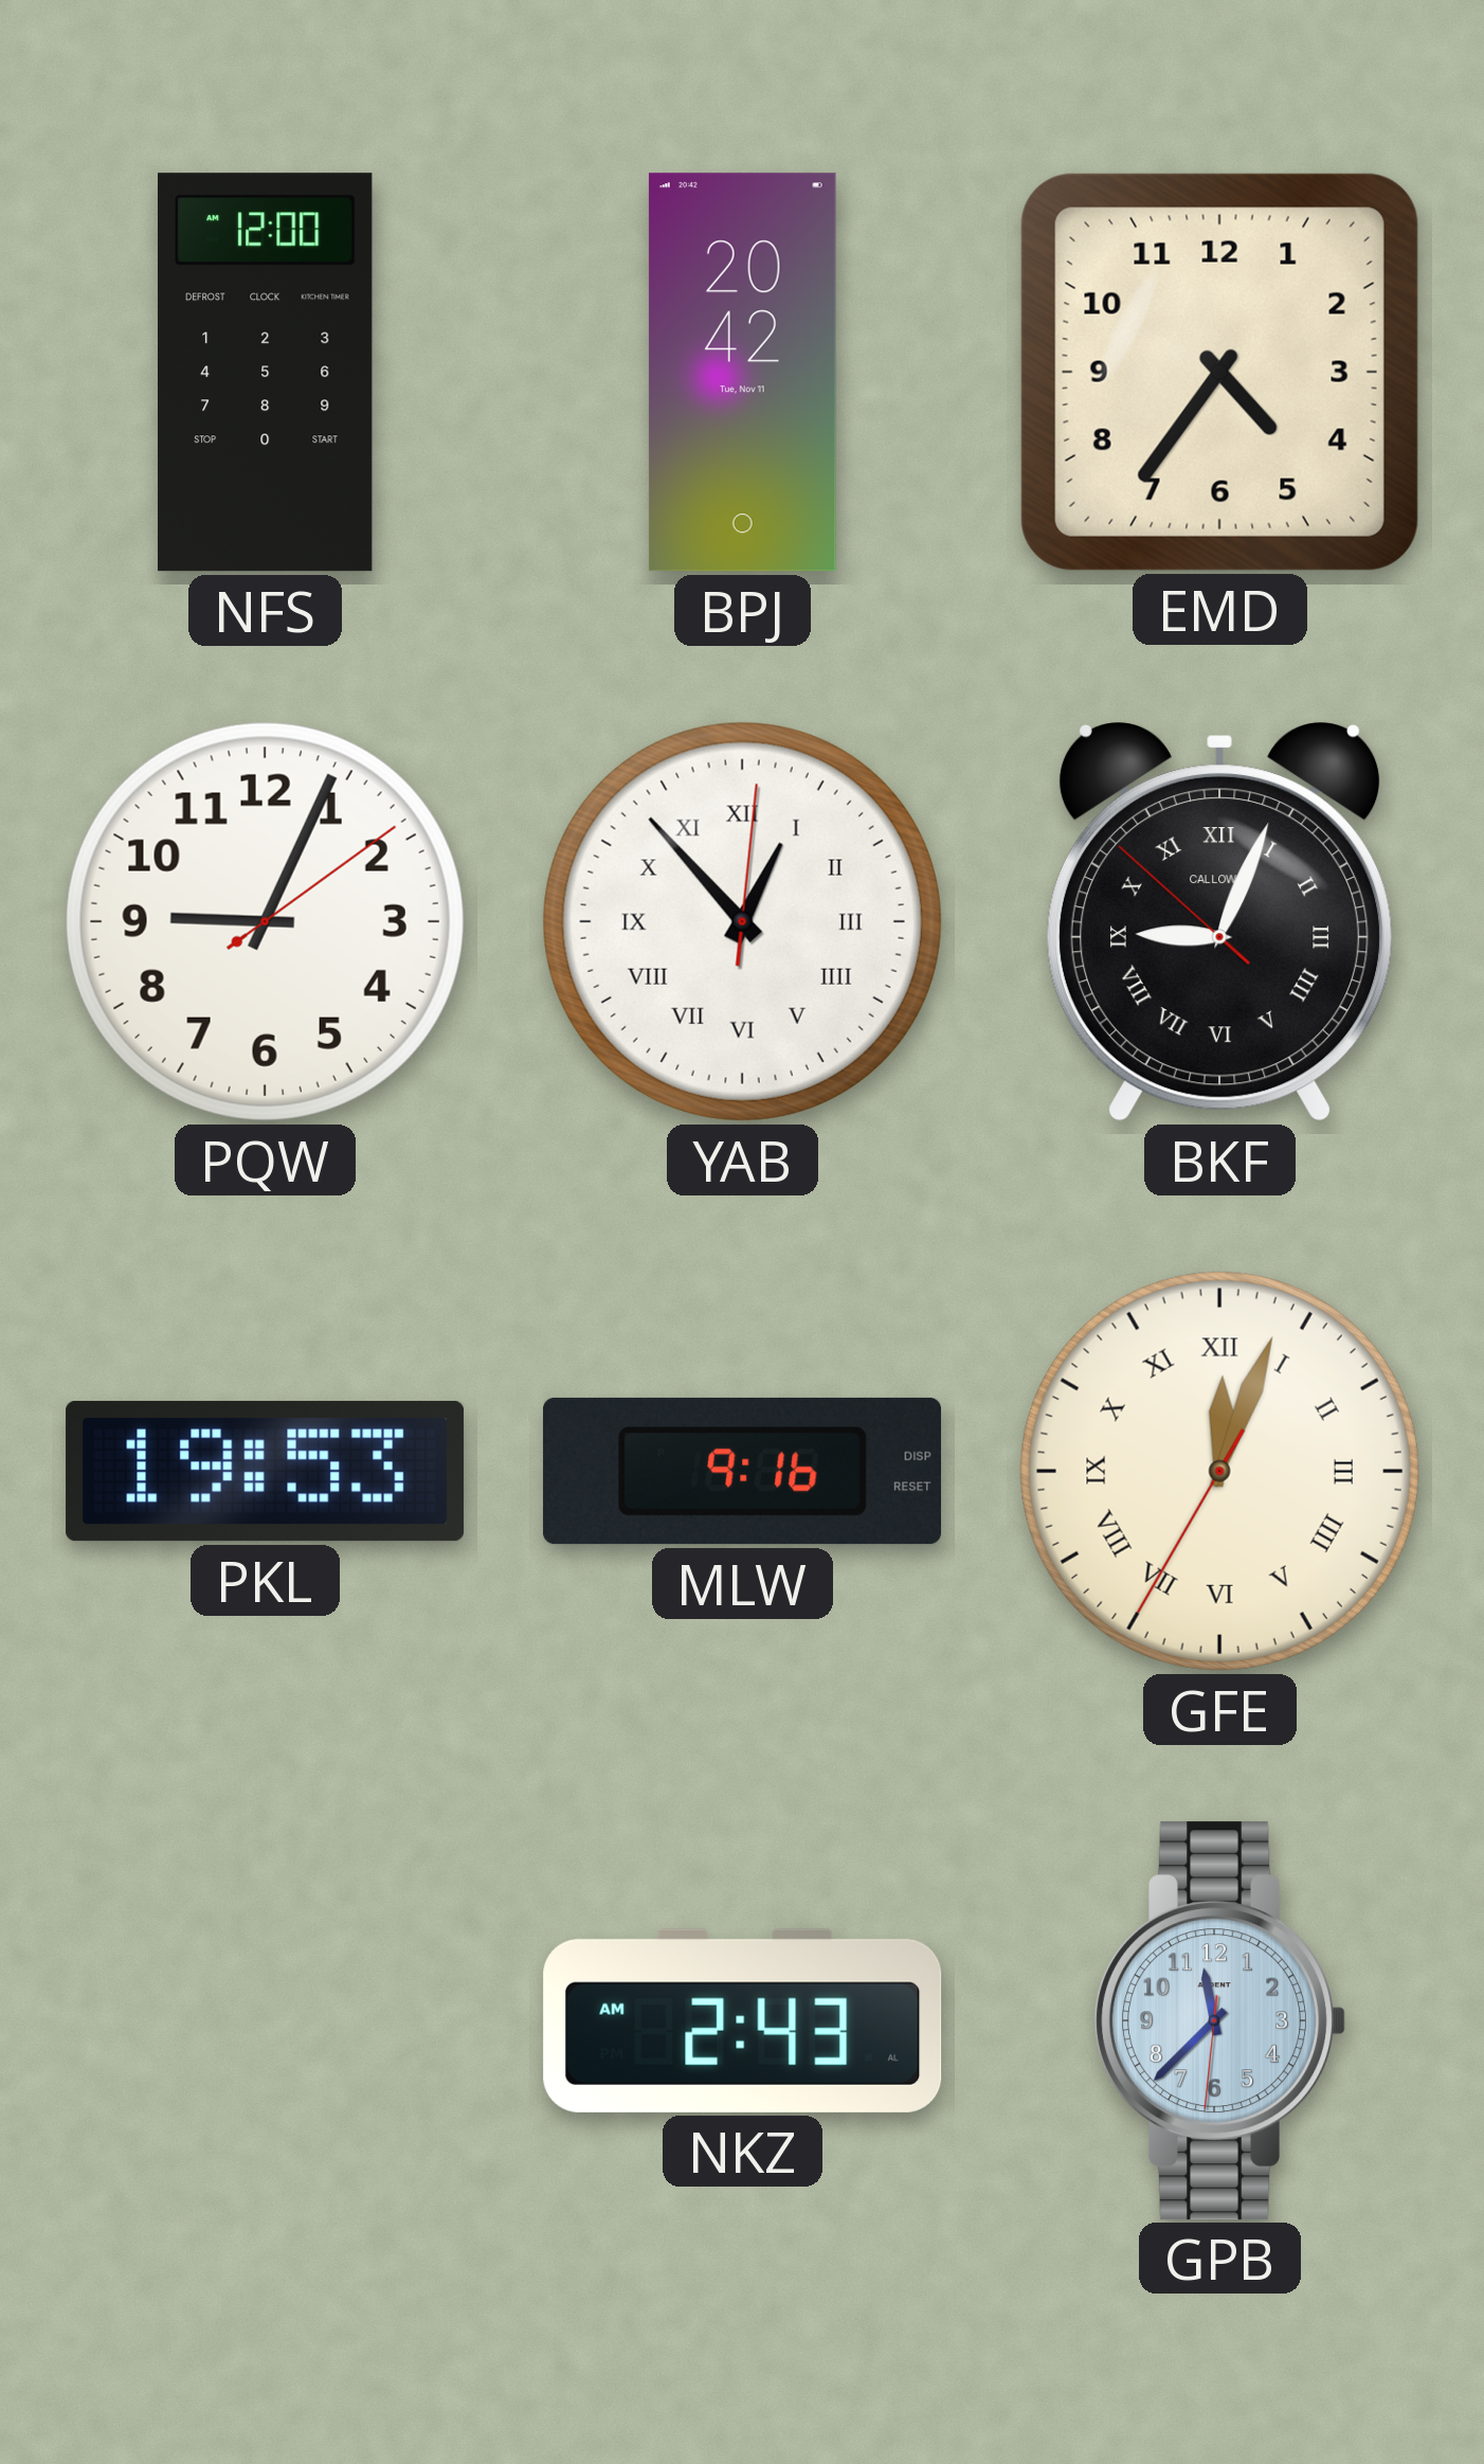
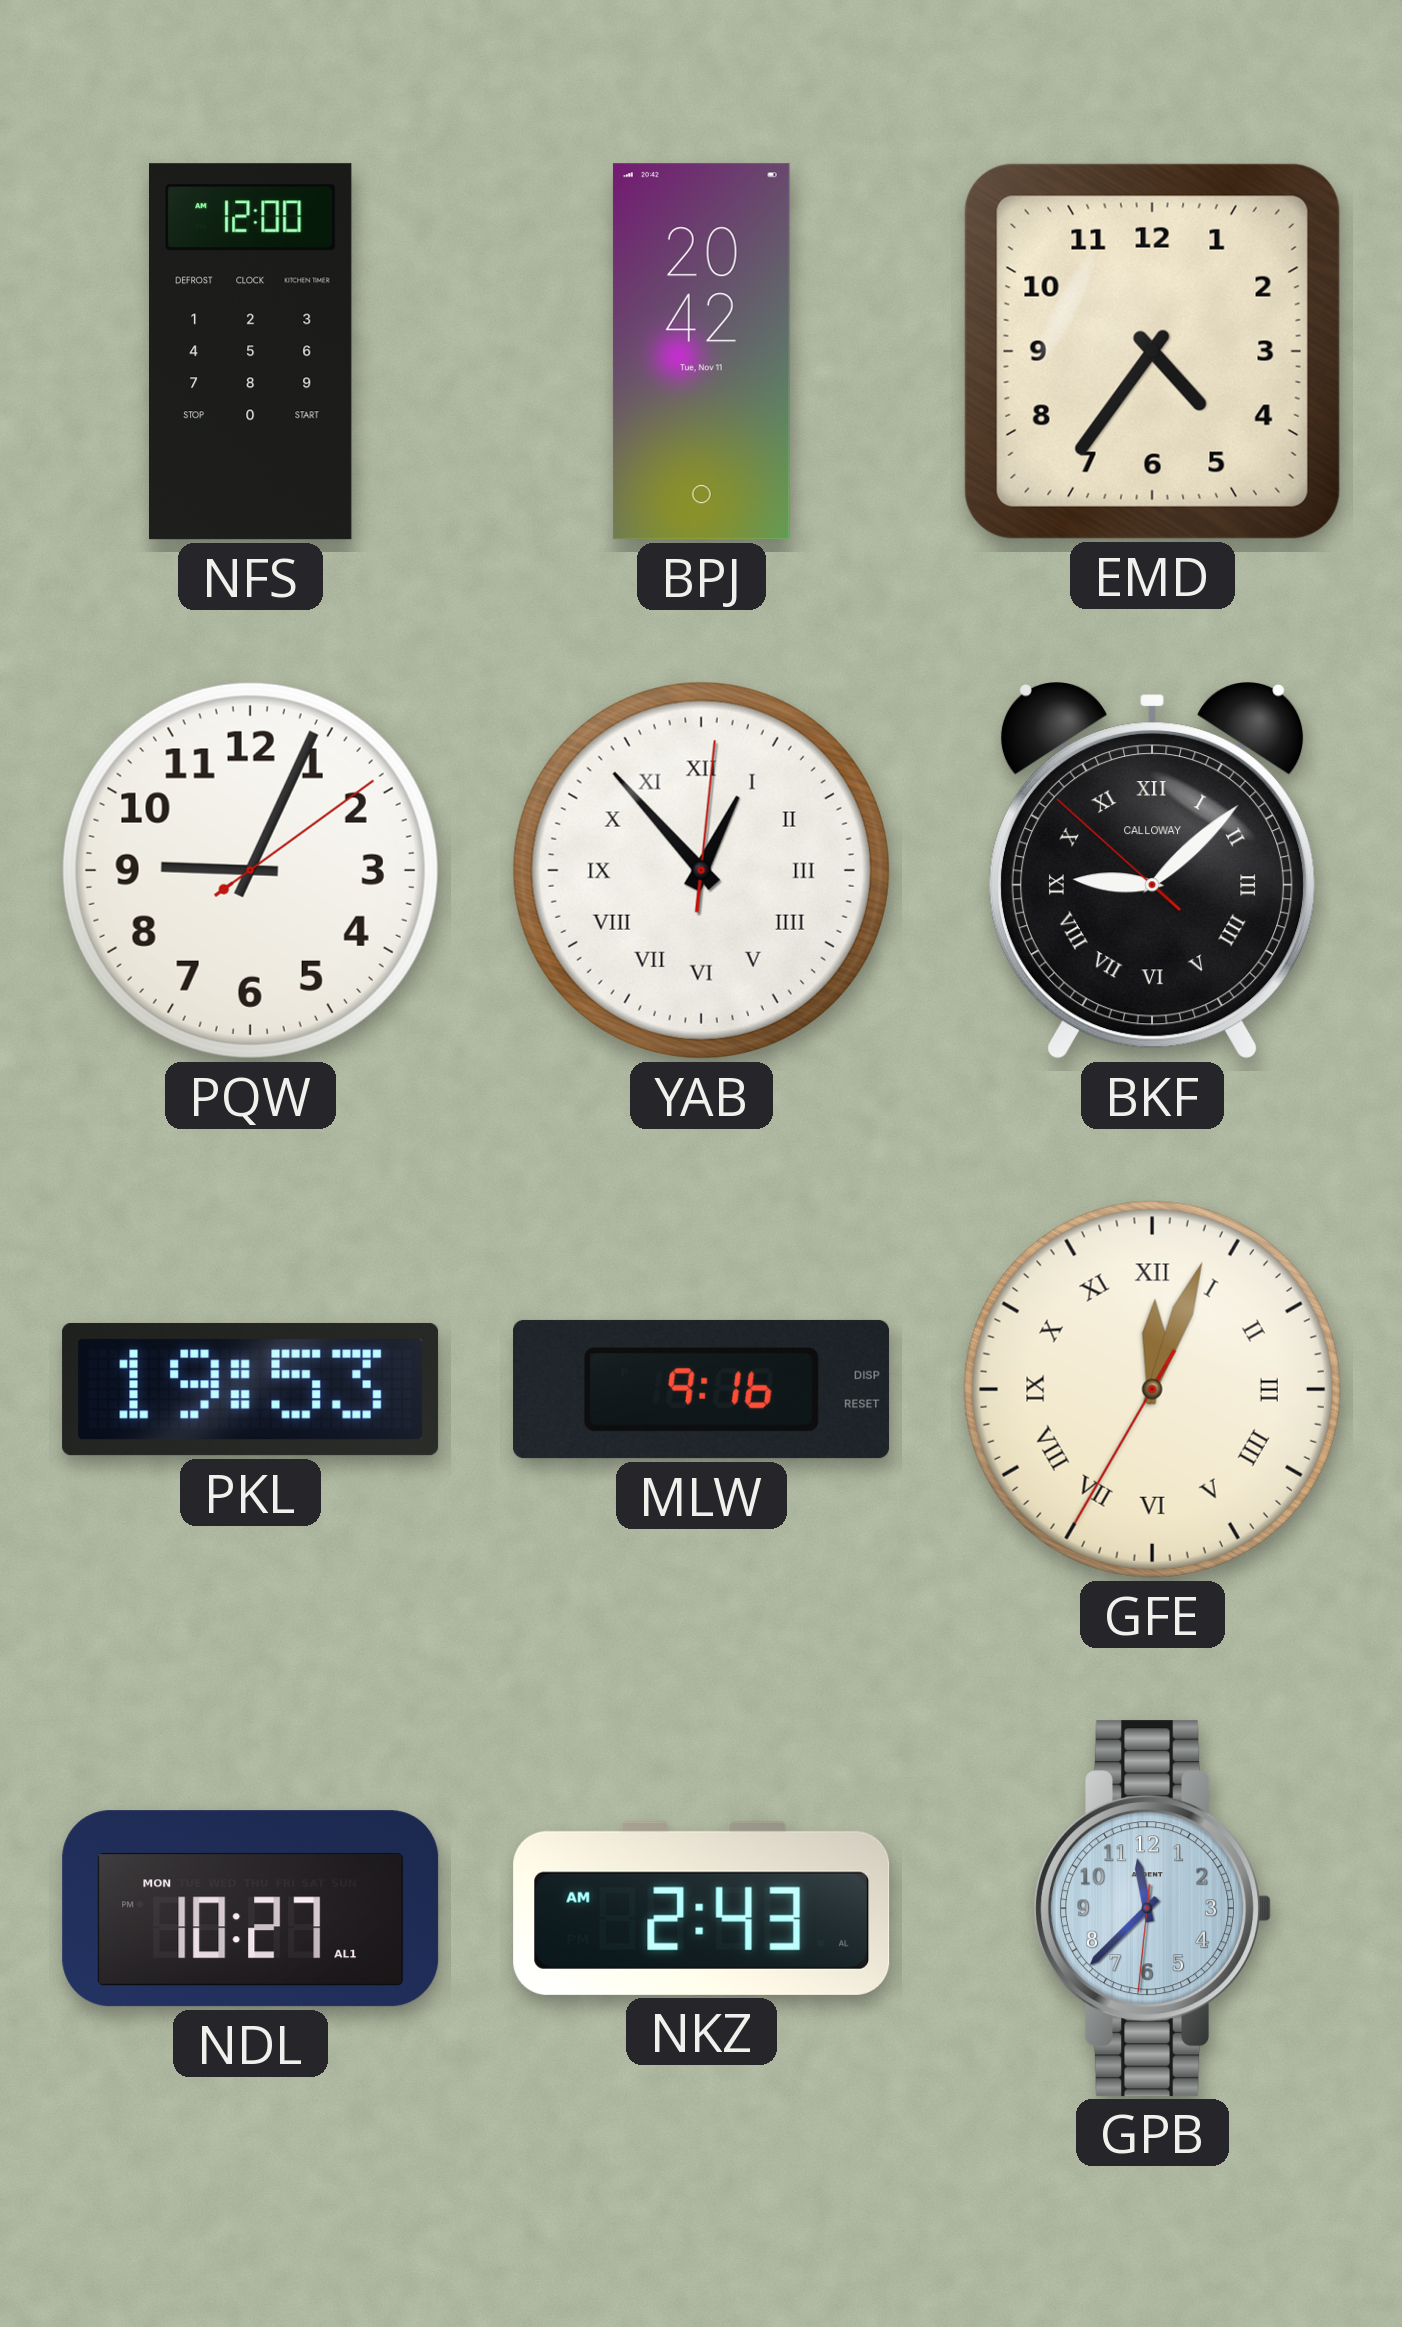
BKF: 9:03 -> 9:07 (1152, 871)
NDL: none -> 10:27 (251, 1909)
